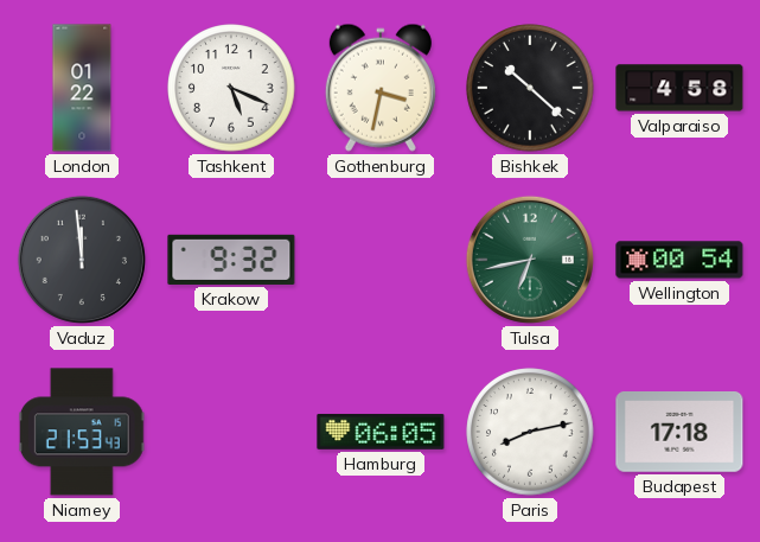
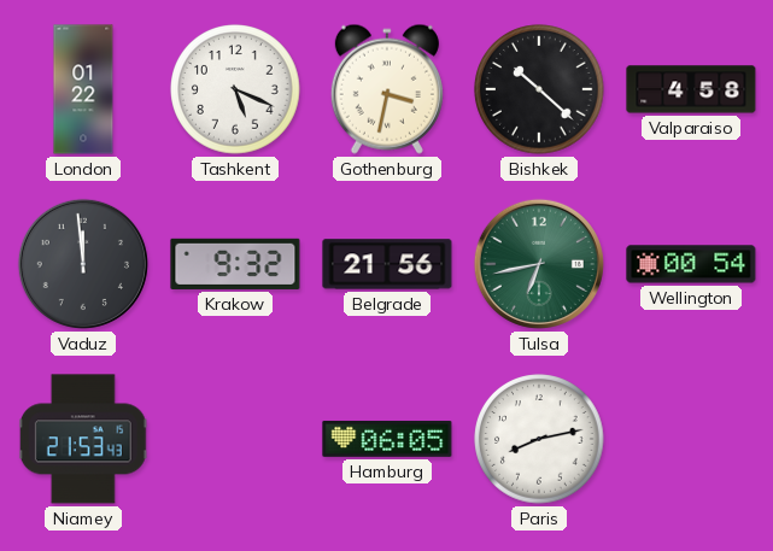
Belgrade: none -> 21:56 (387, 264)
Budapest: 17:18 -> none (679, 433)
